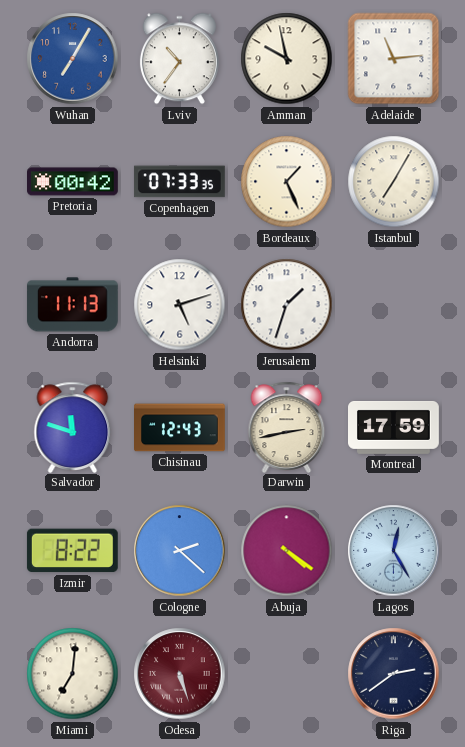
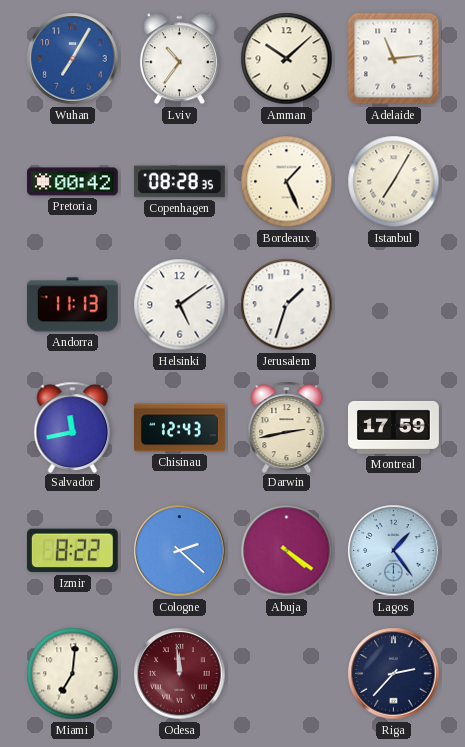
Amman: 9:58 -> 10:08 (287, 59)
Copenhagen: 07:33 -> 08:28 (179, 182)
Helsinki: 5:12 -> 5:09 (180, 305)
Salvador: 11:48 -> 11:43 (73, 427)
Lagos: 12:25 -> 1:24 (394, 551)
Odesa: 5:27 -> 11:59 (180, 674)
Riga: 2:39 -> 2:37 (394, 674)
